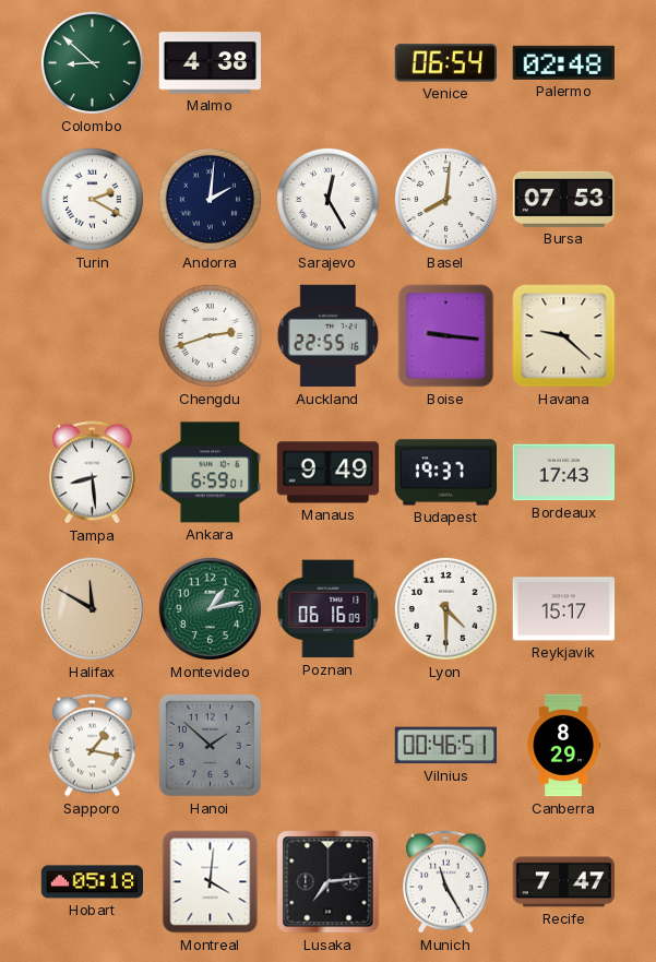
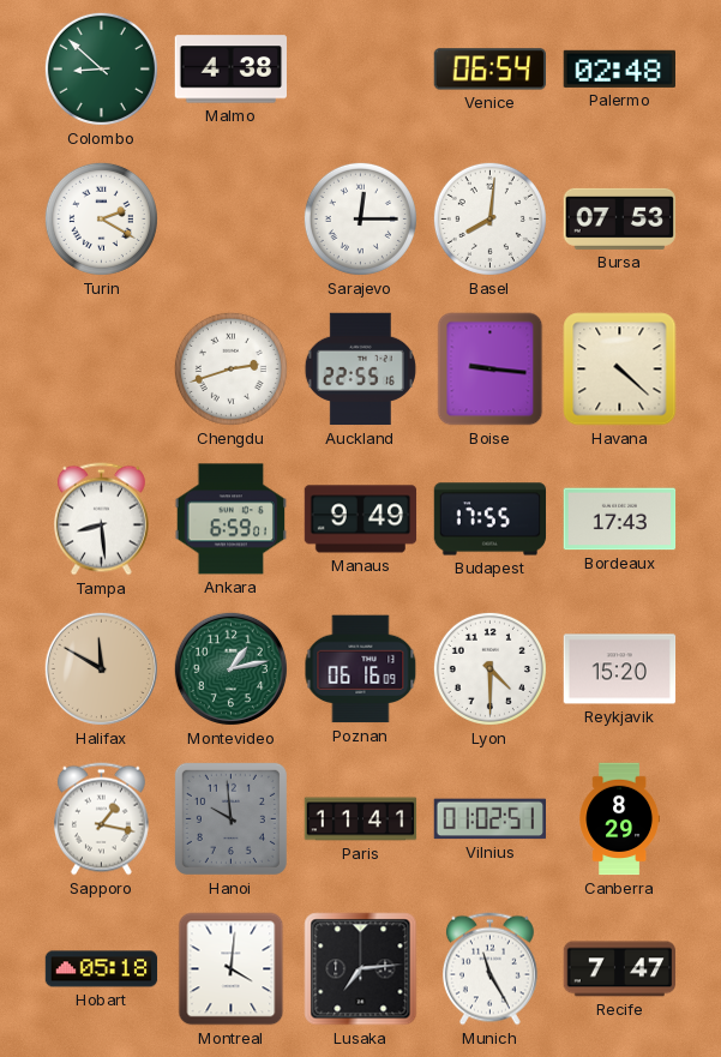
Andorra: 2:01 -> none (210, 199)
Sarajevo: 12:25 -> 12:15 (360, 218)
Havana: 9:22 -> 4:22 (620, 370)
Budapest: 19:37 -> 17:55 (491, 520)
Reykjavik: 15:17 -> 15:20 (620, 669)
Hanoi: 1:52 -> 9:59 (230, 818)
Paris: none -> 11:41 (361, 819)
Vilnius: 00:46 -> 01:02 (489, 819)
